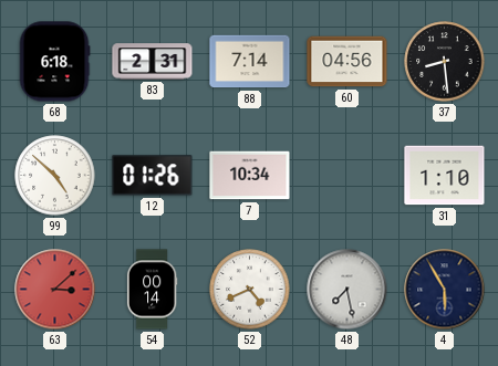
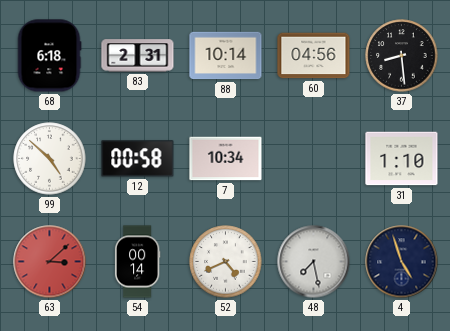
88: 7:14 -> 10:14 (226, 56)
12: 01:26 -> 00:58 (138, 159)
4: 5:55 -> 4:57 (402, 262)
